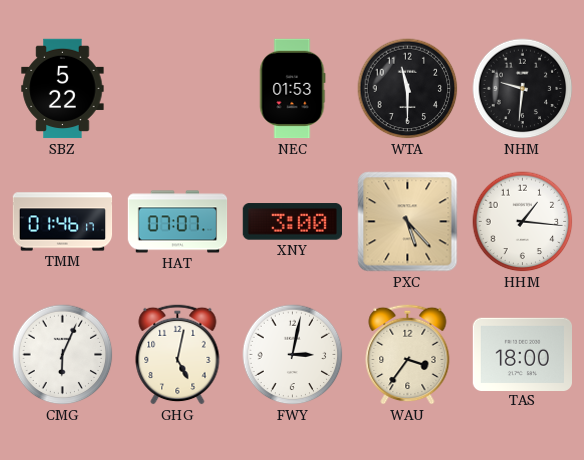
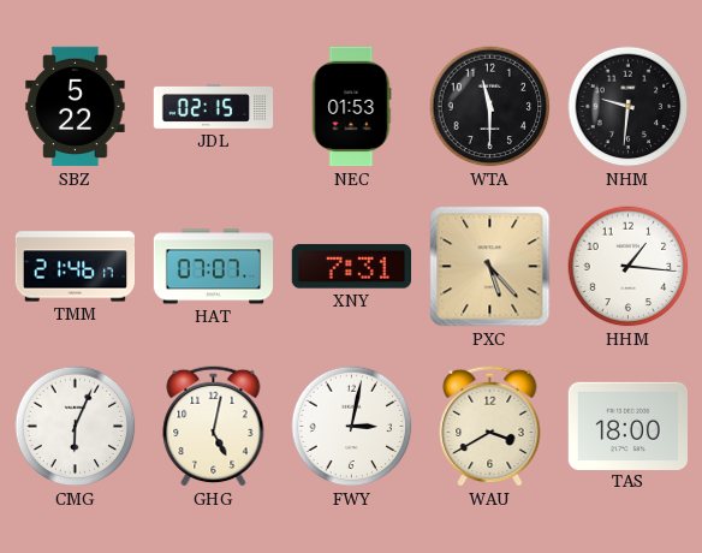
JDL: none -> 02:15 (214, 106)
TMM: 01:46 -> 21:46 (76, 267)
XNY: 3:00 -> 7:31 (351, 267)
WAU: 3:36 -> 3:40 (490, 426)
